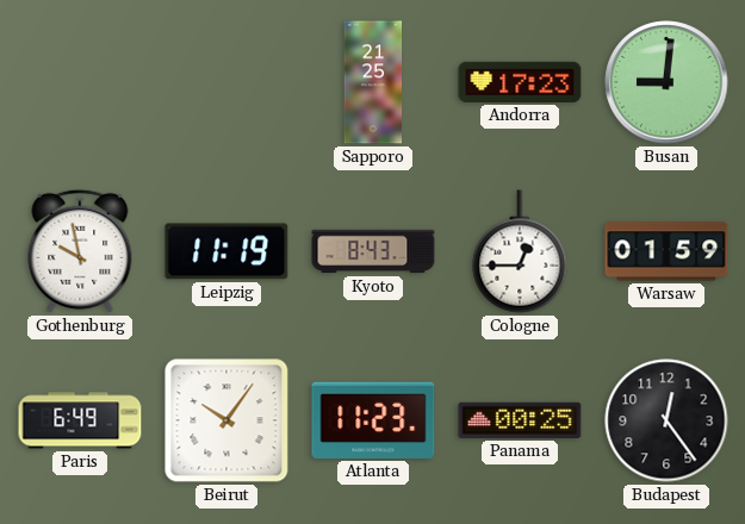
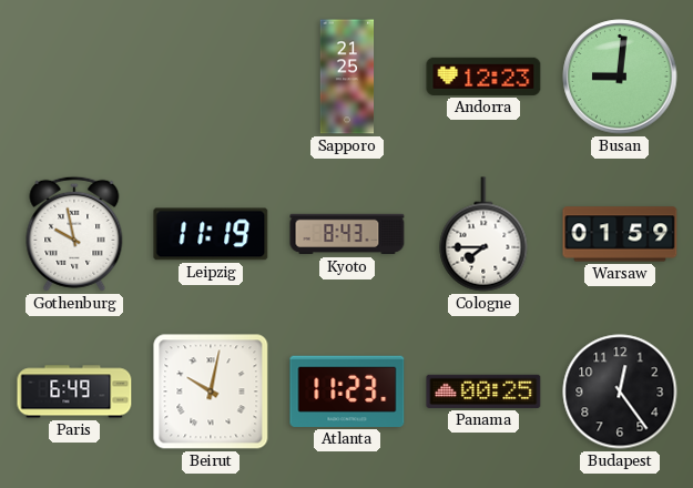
Andorra: 17:23 -> 12:23 (483, 77)
Cologne: 12:45 -> 7:45 (483, 234)
Beirut: 10:06 -> 10:02 (211, 392)
